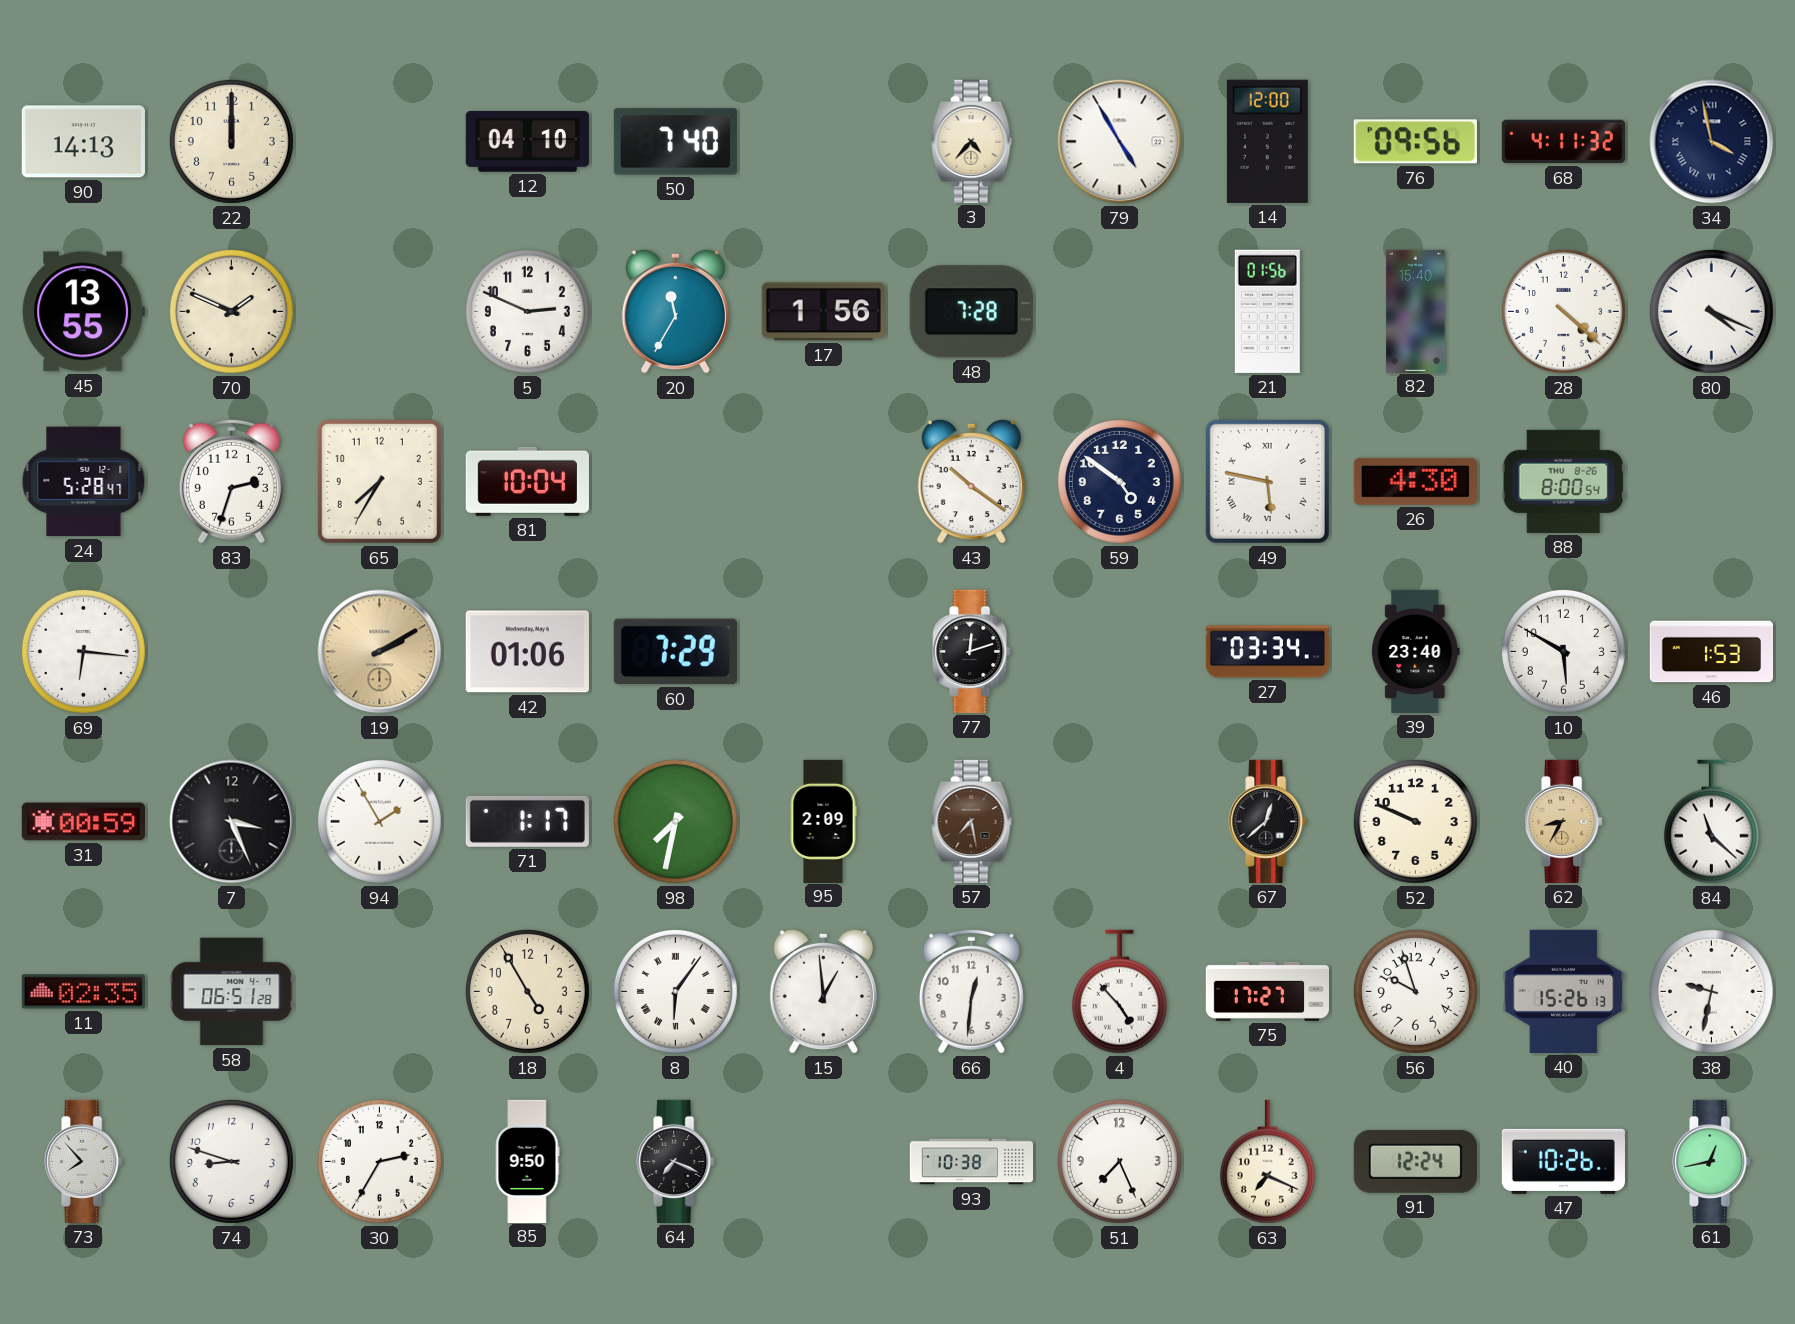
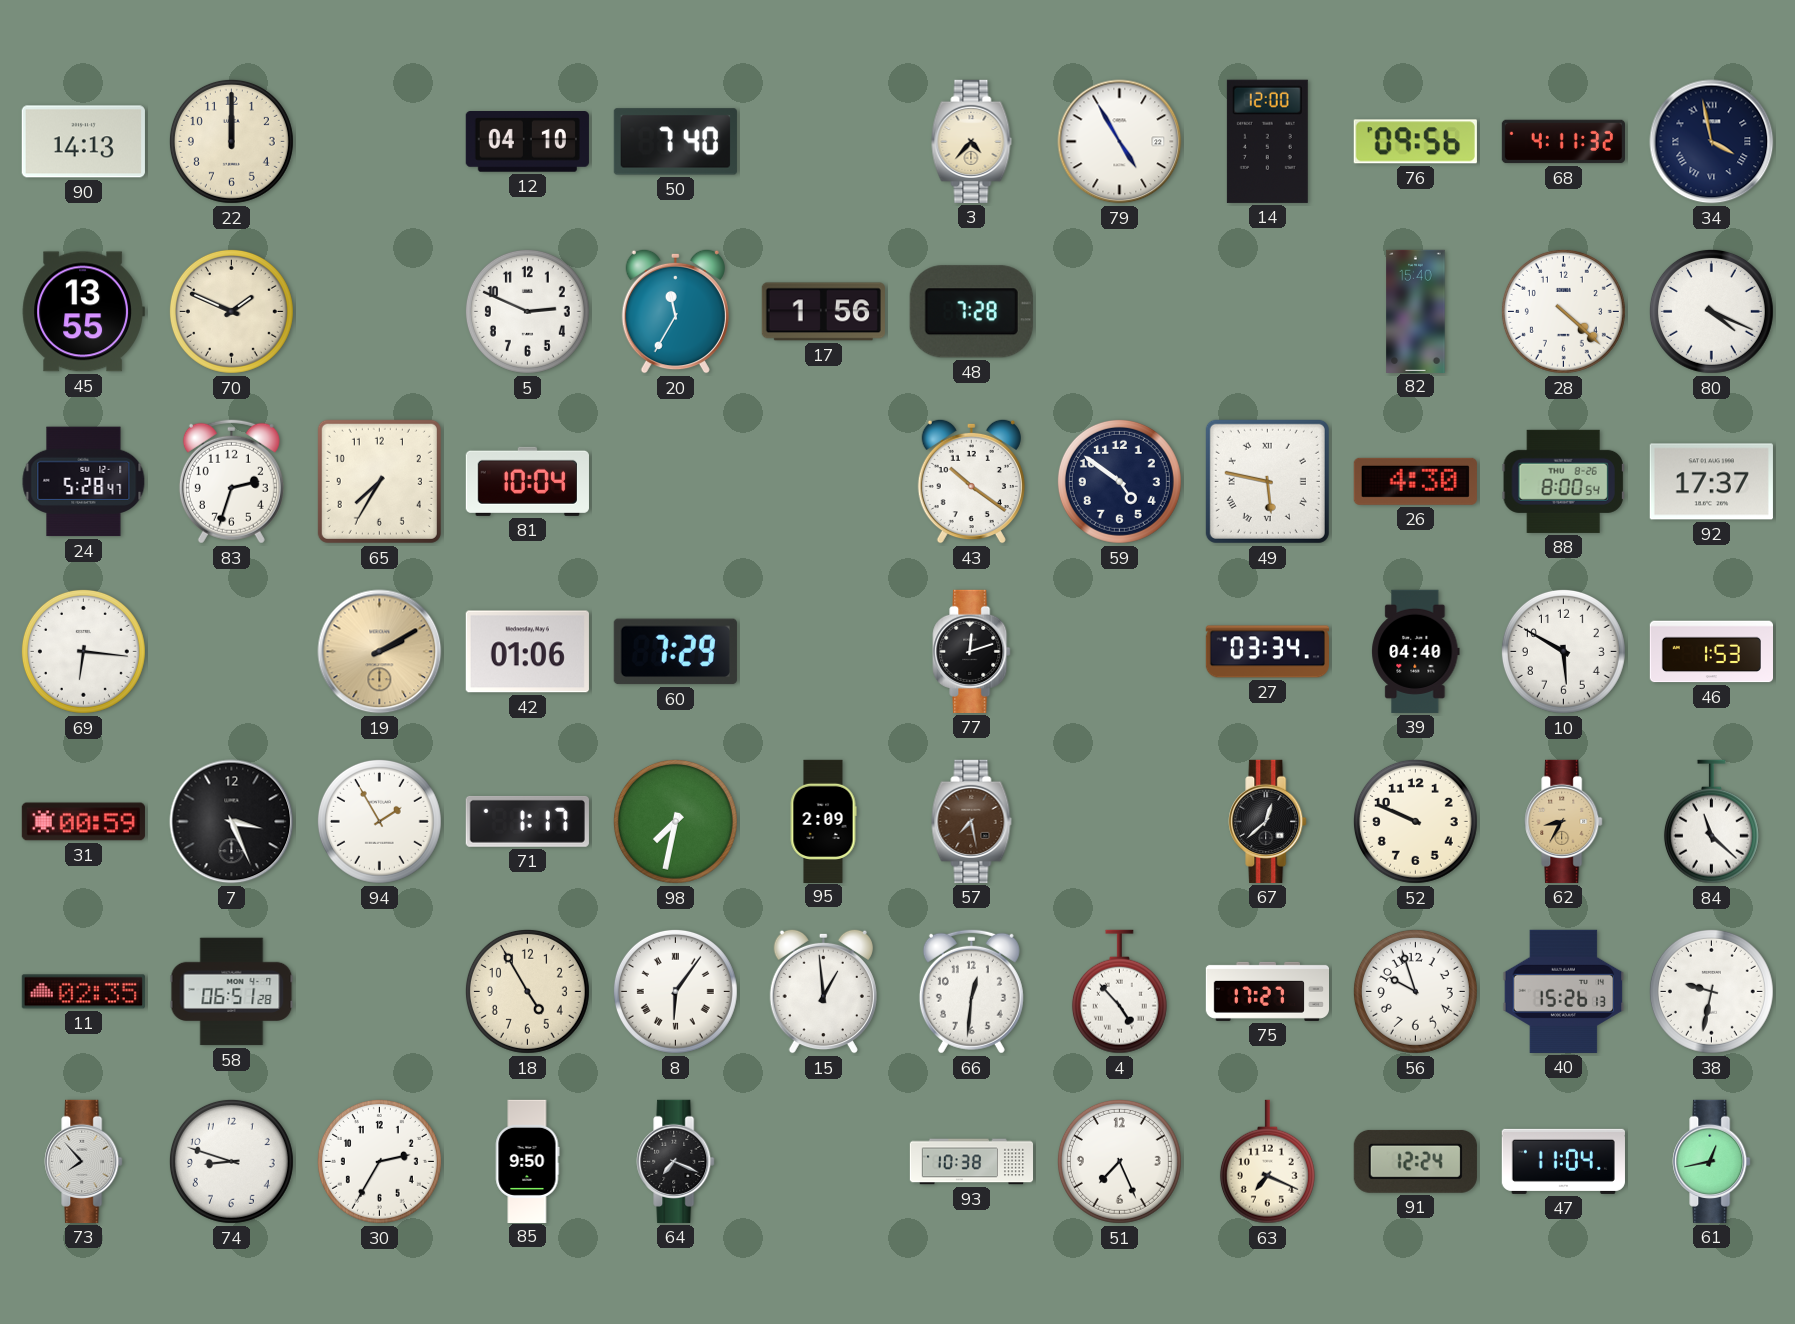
21: 01:56 -> none (1267, 311)
92: none -> 17:37 (1711, 482)
39: 23:40 -> 04:40 (1416, 651)
47: 10:26 -> 11:04 (1563, 1161)
